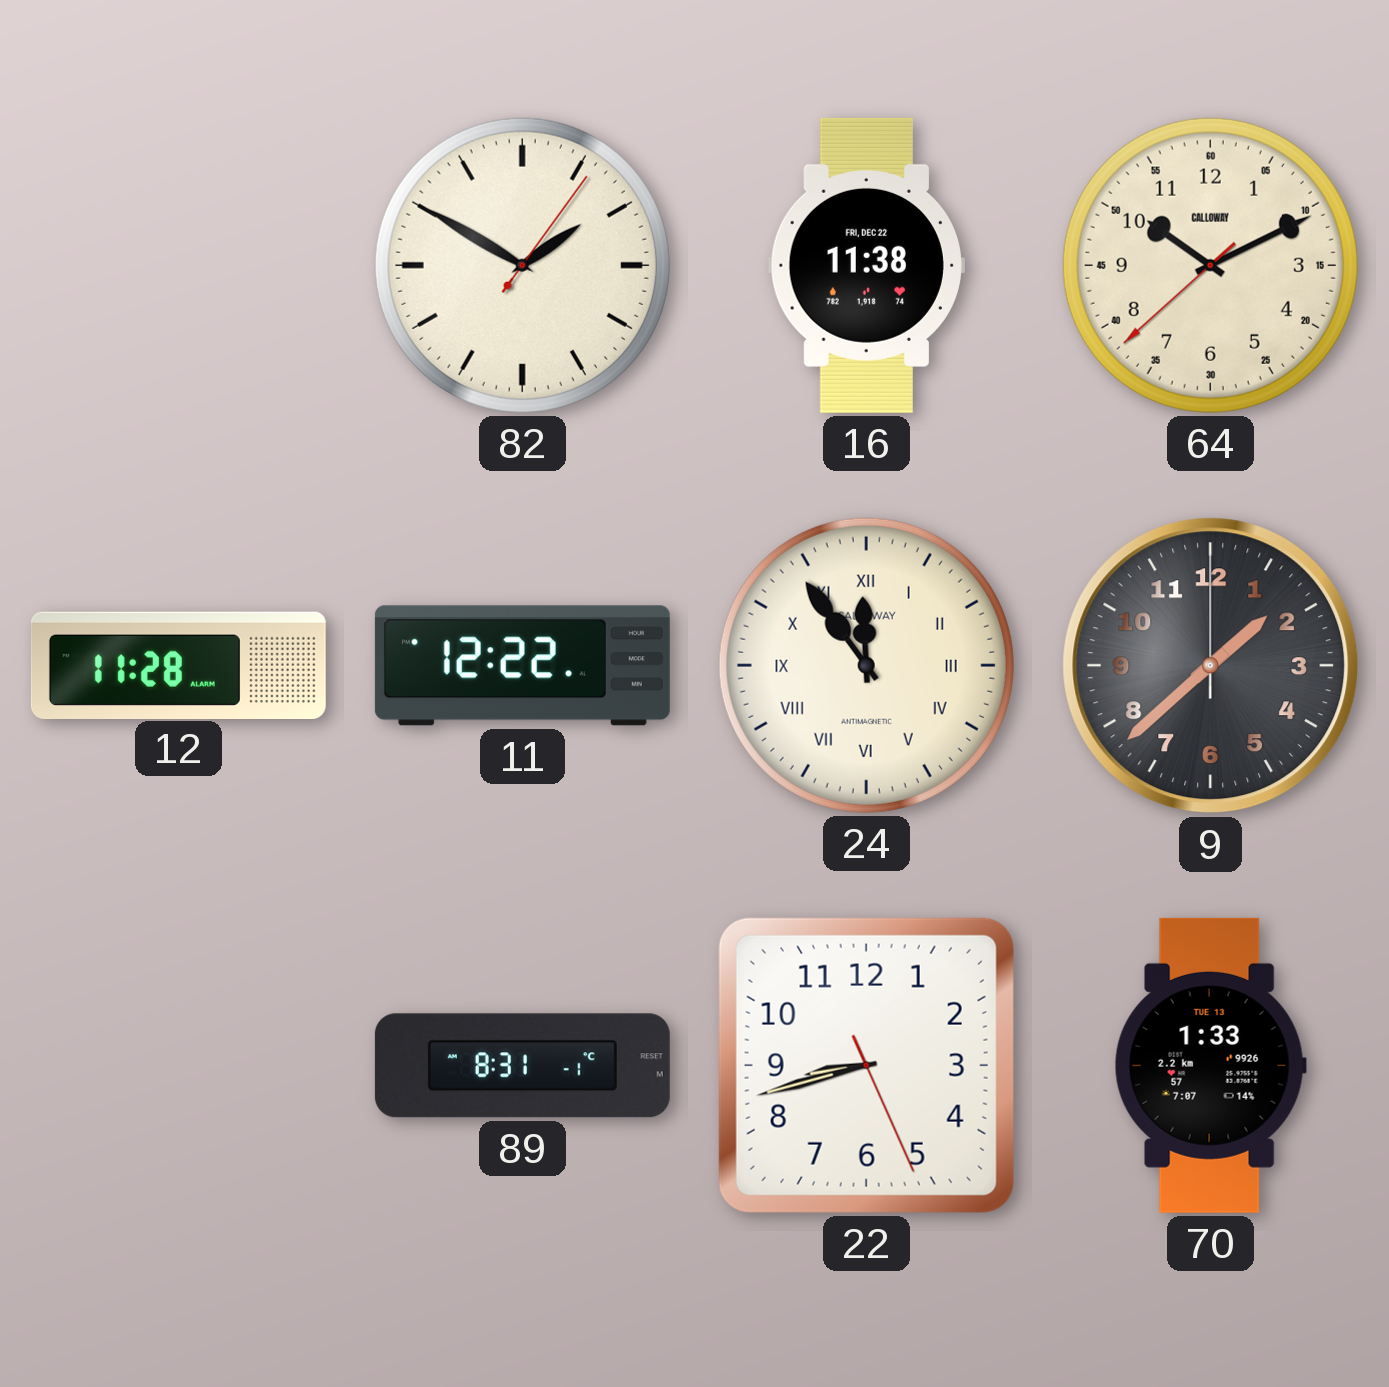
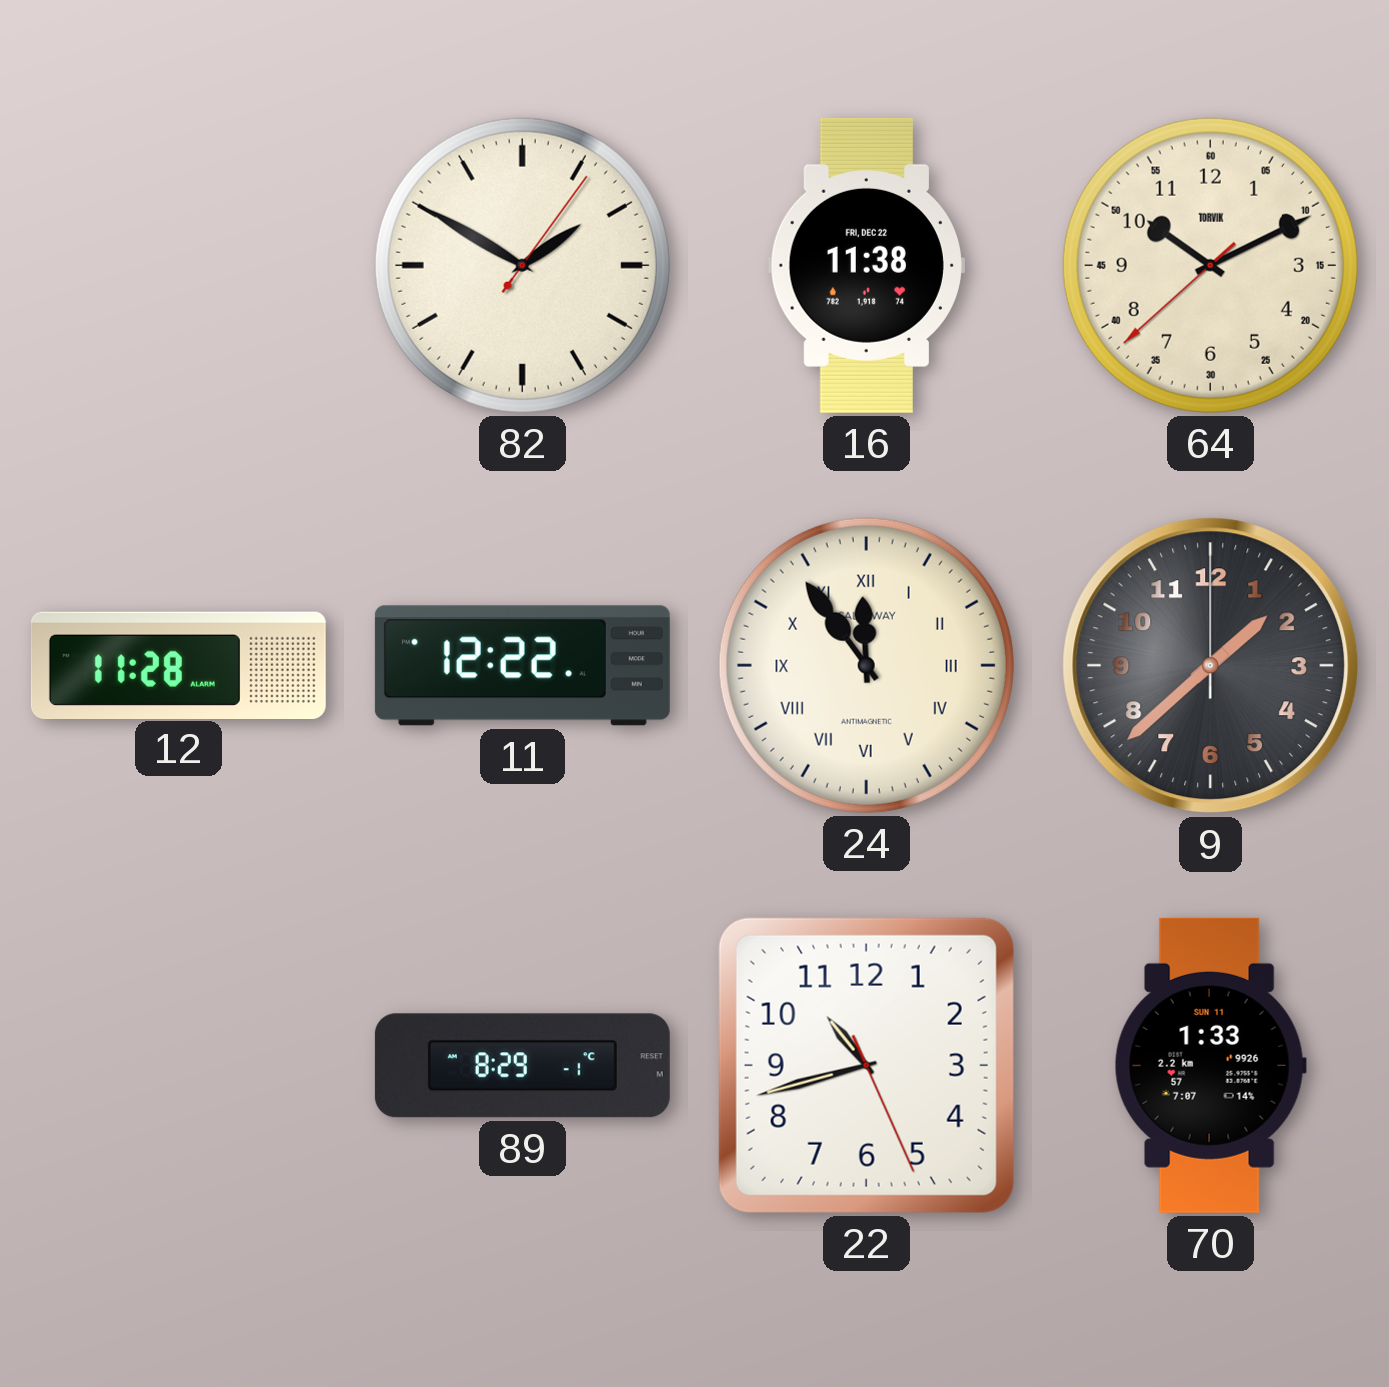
64 brand: CALLOWAY -> TORVIK (1210, 265)
89: 8:31 -> 8:29 (522, 1066)
22: 8:42 -> 10:42 (866, 1065)
70 date: TUE 13 -> SUN 11 (1210, 1065)
